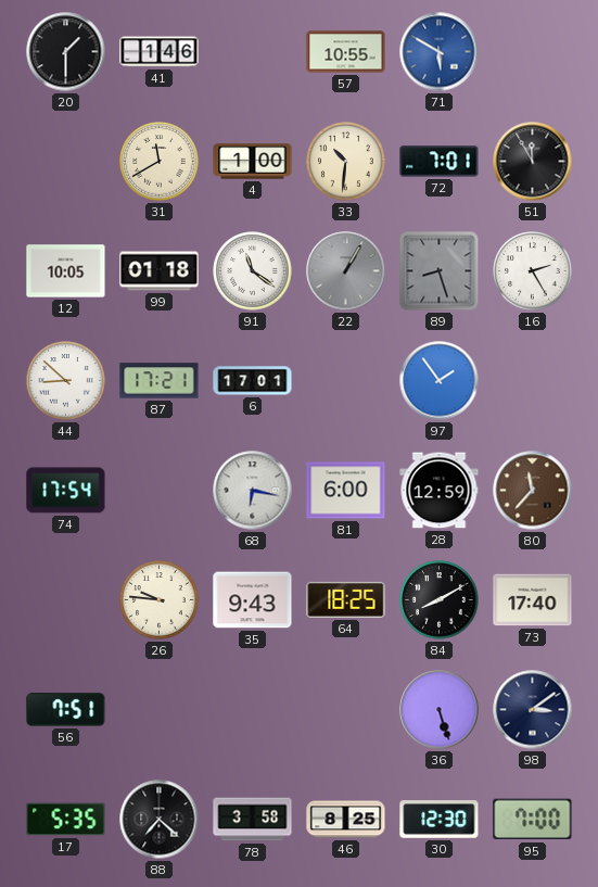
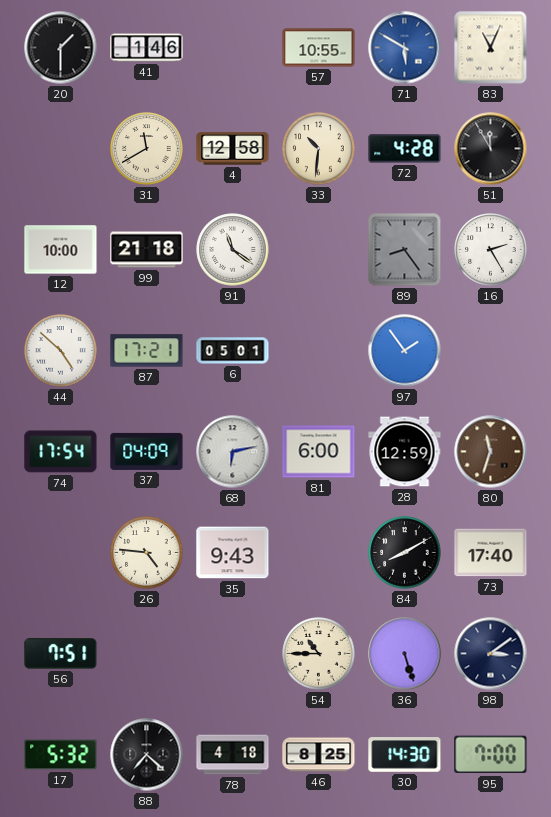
83: none -> 11:04 (491, 48)
4: 1:00 -> 12:58 (233, 149)
72: 7:01 -> 4:28 (405, 149)
12: 10:05 -> 10:00 (61, 250)
99: 01:18 -> 21:18 (147, 250)
22: 1:05 -> none (346, 271)
89: 8:27 -> 8:24 (405, 250)
44: 8:52 -> 4:52 (61, 351)
6: 17:01 -> 05:01 (233, 351)
37: none -> 04:09 (147, 451)
68: 6:17 -> 6:13 (233, 452)
80: 11:37 -> 11:33 (491, 452)
26: 9:46 -> 4:46 (147, 553)
64: 18:25 -> none (346, 599)
54: none -> 10:45 (319, 654)
17: 5:35 -> 5:32 (61, 755)
78: 3:58 -> 4:18 (233, 755)
30: 12:30 -> 14:30 (405, 755)
